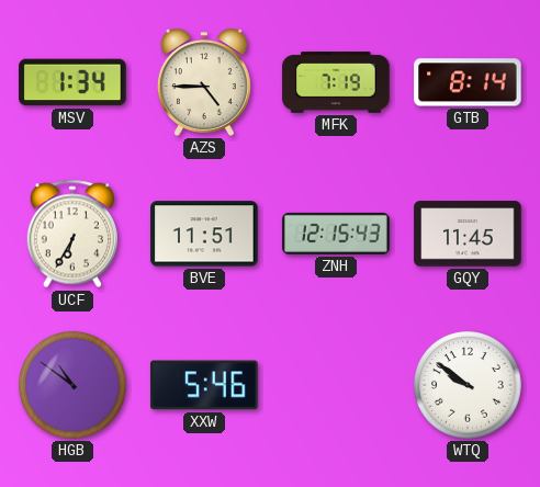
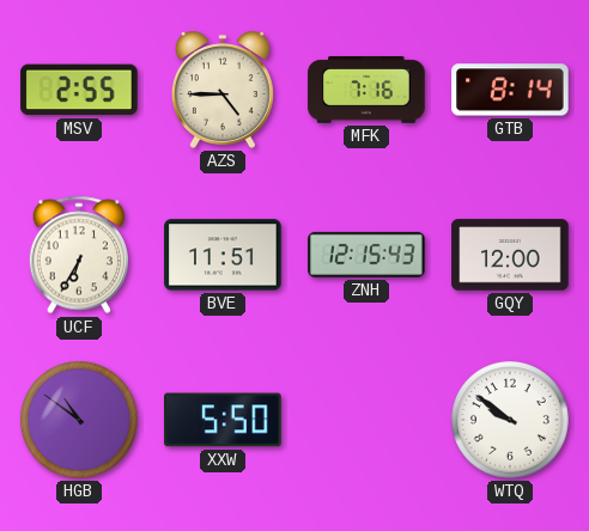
MSV: 1:34 -> 2:55 (79, 90)
MFK: 7:19 -> 7:16 (366, 91)
GQY: 11:45 -> 12:00 (510, 255)
XXW: 5:46 -> 5:50 (223, 420)
